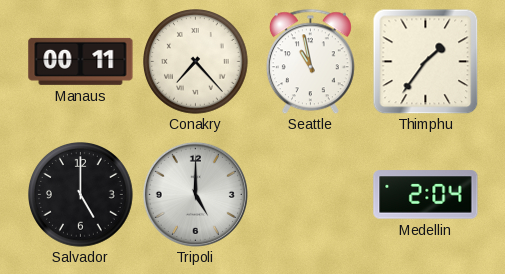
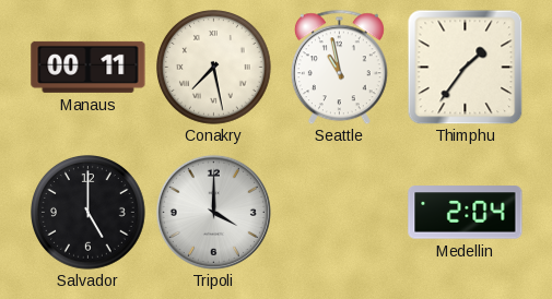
Conakry: 7:23 -> 7:28 (214, 68)
Tripoli: 5:00 -> 4:00 (213, 212)
